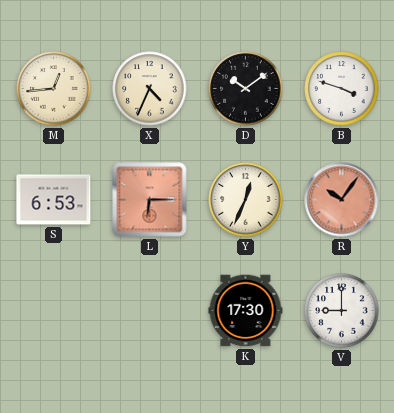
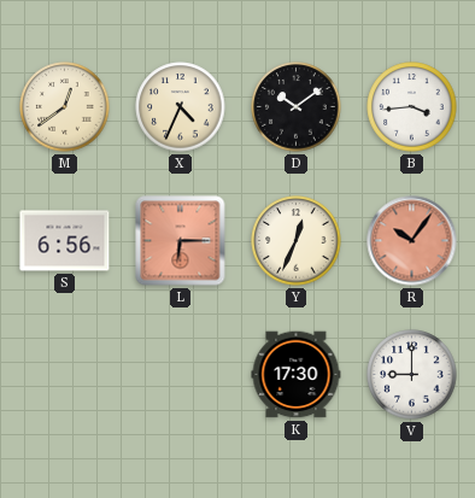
M: 12:44 -> 12:39 (65, 107)
B: 3:48 -> 3:44 (412, 107)
S: 6:53 -> 6:56 (65, 241)
